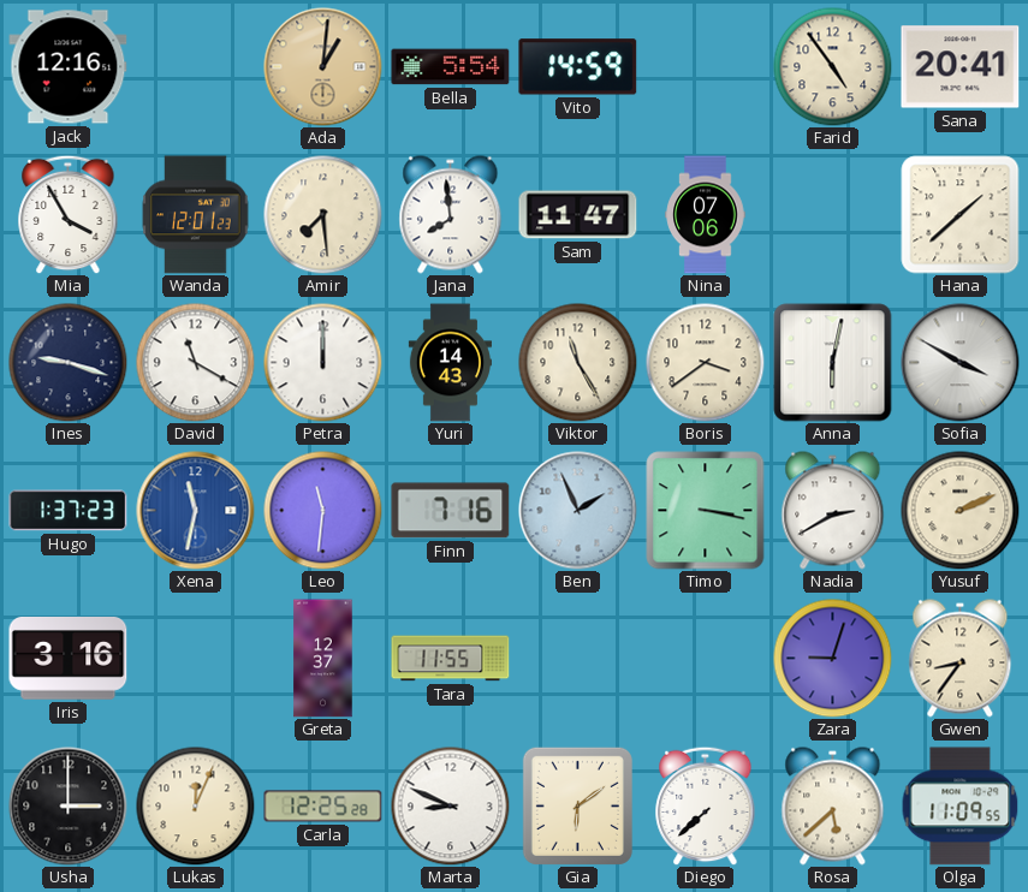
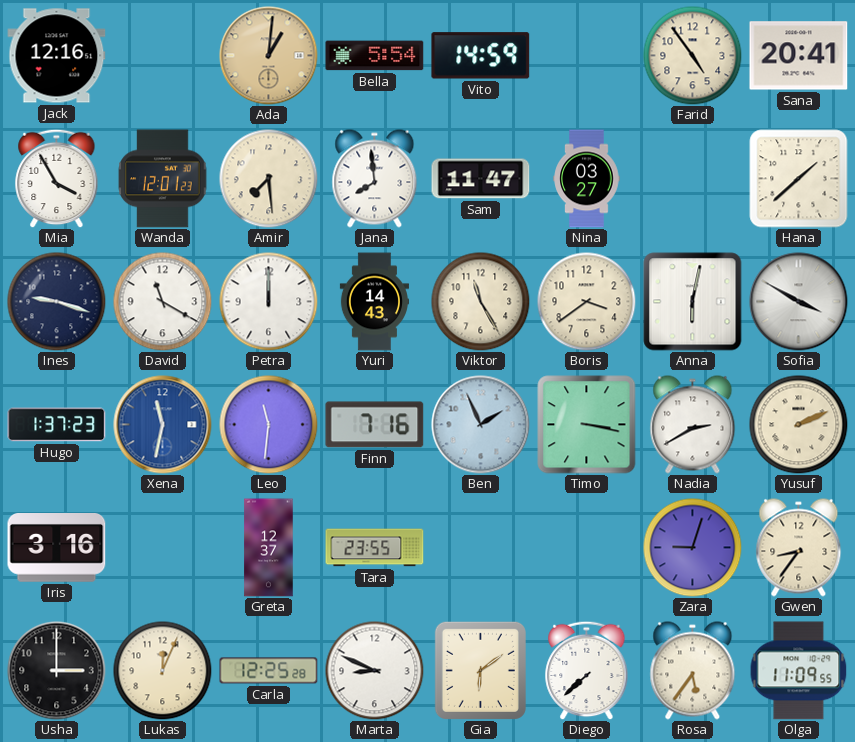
Nina: 07:06 -> 03:27 (587, 179)
Tara: 11:55 -> 23:55 (375, 548)
Rosa: 5:38 -> 5:36 (693, 671)
